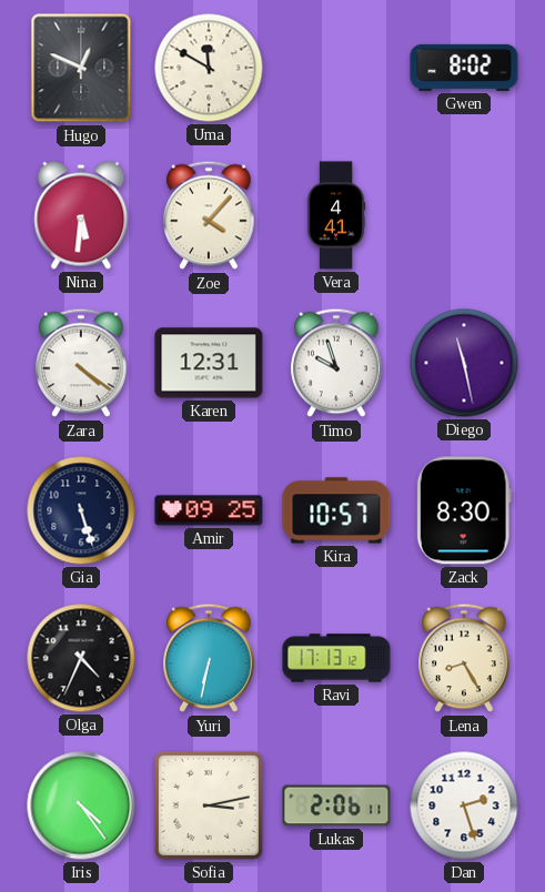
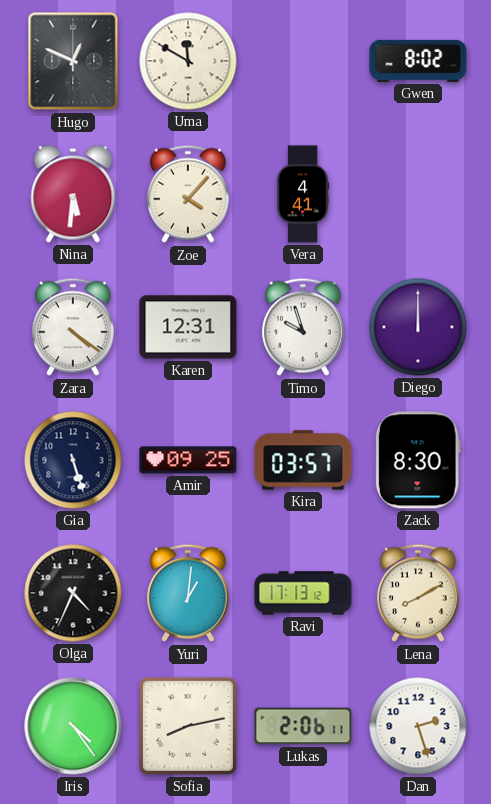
Diego: 11:28 -> 12:00 (418, 327)
Kira: 10:57 -> 03:57 (303, 460)
Yuri: 6:32 -> 1:01 (188, 593)
Lena: 8:25 -> 8:10 (418, 593)
Sofia: 3:13 -> 8:13 (188, 726)
